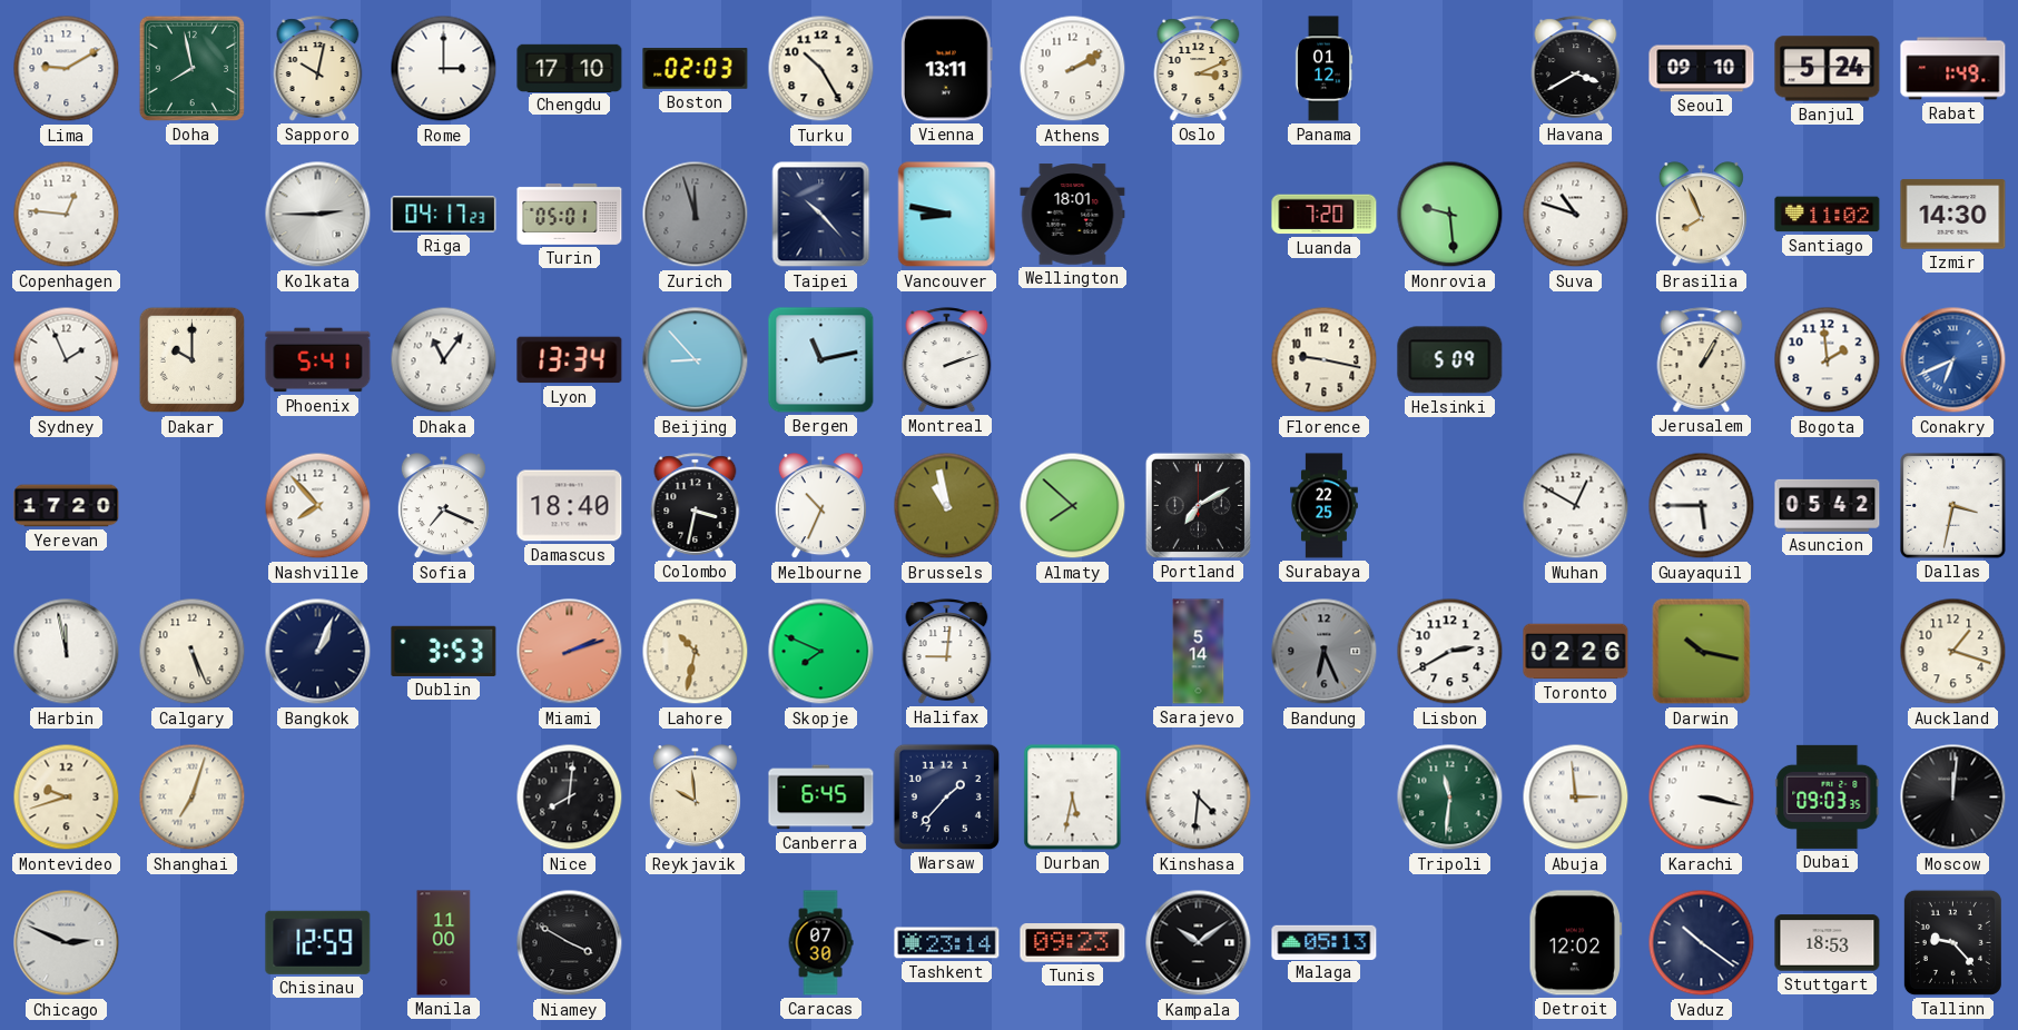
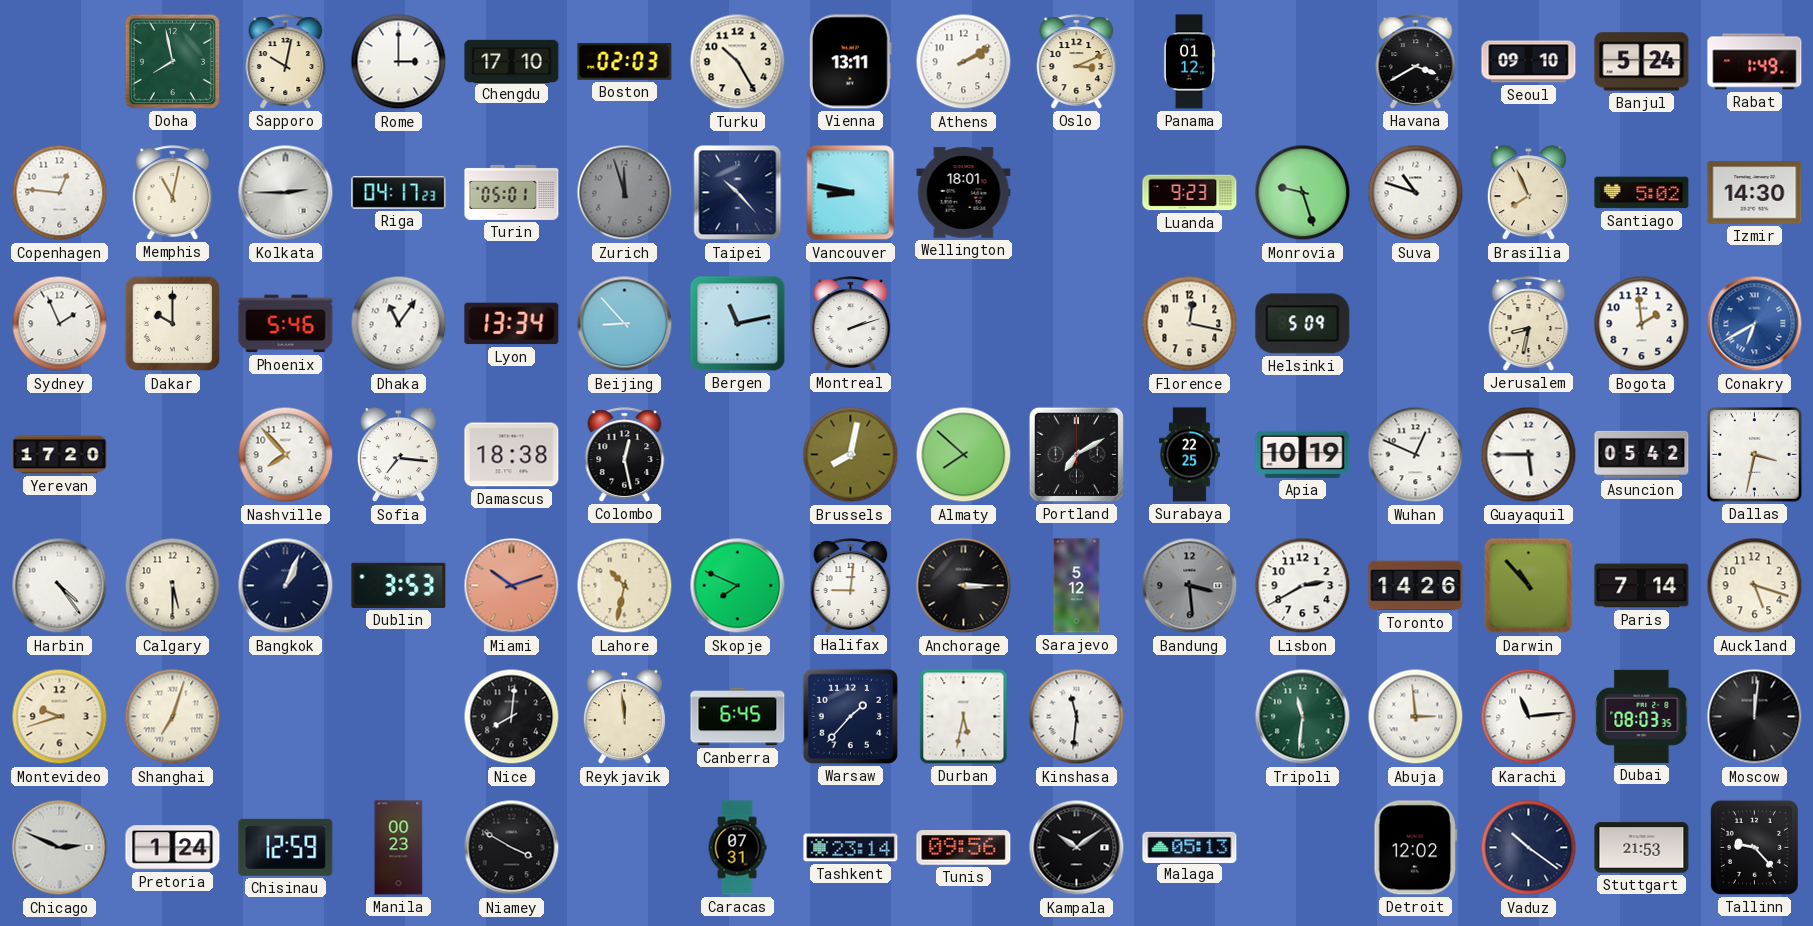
Lima: 9:10 -> none (67, 69)
Memphis: none -> 11:02 (173, 193)
Luanda: 7:20 -> 9:23 (1190, 193)
Monrovia: 9:29 -> 9:27 (1303, 193)
Santiago: 11:02 -> 5:02 (1642, 193)
Phoenix: 5:41 -> 5:46 (286, 324)
Florence: 9:17 -> 12:17 (1190, 324)
Jerusalem: 1:05 -> 8:32 (1529, 324)
Conakry: 6:41 -> 6:40 (1755, 324)
Sofia: 7:19 -> 7:16 (398, 455)
Damascus: 18:40 -> 18:38 (512, 455)
Colombo: 3:32 -> 12:28 (625, 455)
Melbourne: 10:34 -> none (820, 506)
Brussels: 10:58 -> 8:02 (851, 455)
Apia: none -> 10:19 (1303, 454)
Wuhan: 12:50 -> 12:49 (1416, 455)
Harbin: 11:58 -> 4:24 (60, 586)
Calgary: 5:26 -> 5:30 (173, 586)
Miami: 2:12 -> 10:12 (512, 586)
Anchorage: none -> 3:15 (964, 586)
Sarajevo: 5:14 -> 5:12 (1077, 586)
Bandung: 6:26 -> 3:29 (1190, 586)
Toronto: 02:26 -> 14:26 (1416, 586)
Darwin: 10:17 -> 10:53 (1529, 586)
Paris: none -> 7:14 (1642, 586)
Auckland: 1:18 -> 5:18 (1755, 586)
Reykjavik: 9:59 -> 11:59 (624, 717)
Kinshasa: 4:31 -> 11:31 (1077, 717)
Karachi: 3:17 -> 11:14 (1529, 717)
Dubai: 09:03 -> 08:03 (1642, 716)
Pretoria: none -> 1:24 (173, 848)
Manila: 11:00 -> 00:23 (399, 848)
Caracas: 07:30 -> 07:31 (737, 848)
Tunis: 09:23 -> 09:56 (964, 848)
Stuttgart: 18:53 -> 21:53 (1642, 848)
